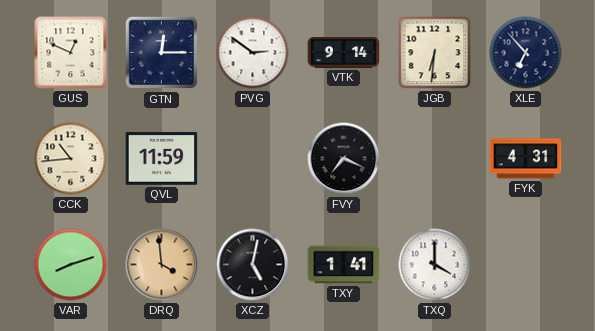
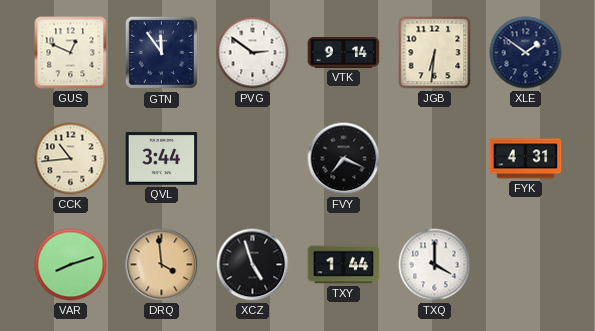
GTN: 12:15 -> 11:54 (162, 53)
XLE: 6:53 -> 1:51 (526, 53)
QVL: 11:59 -> 3:44 (162, 159)
XCZ: 5:02 -> 4:57 (253, 265)
TXY: 1:41 -> 1:44 (344, 265)
